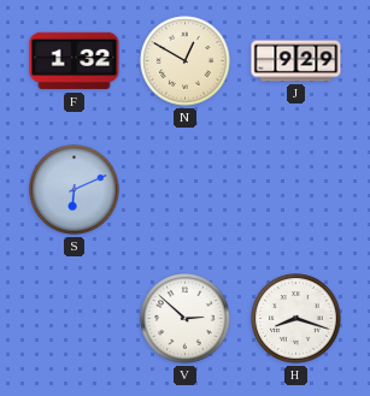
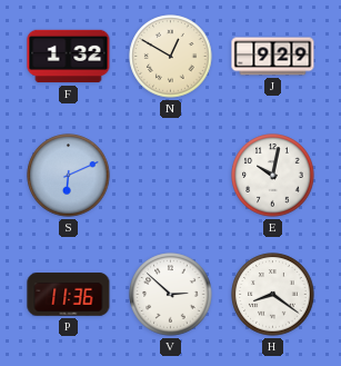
E: none -> 10:02 (273, 176)
P: none -> 11:36 (69, 295)
H: 8:18 -> 8:21 (273, 295)
